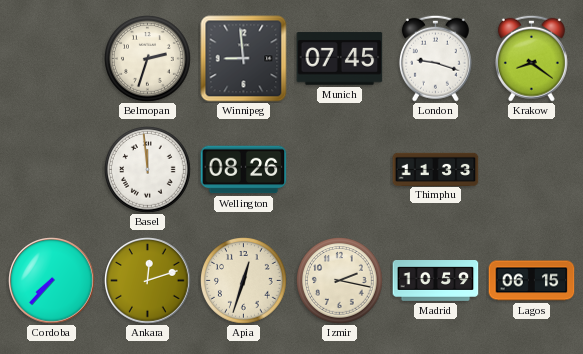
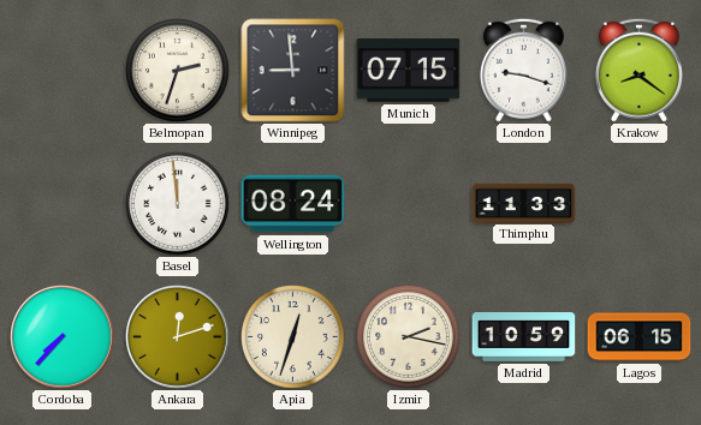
Munich: 07:45 -> 07:15 (409, 71)
Wellington: 08:26 -> 08:24 (293, 204)
